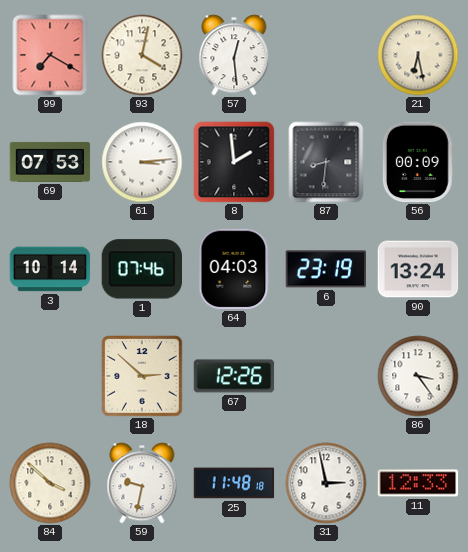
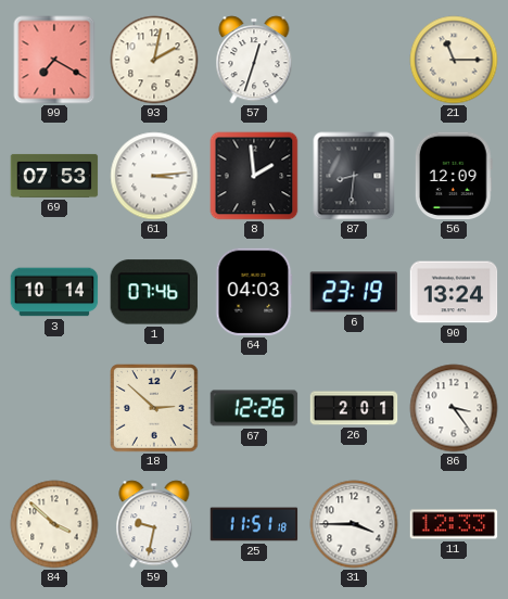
93: 4:02 -> 2:02 (154, 60)
57: 12:29 -> 12:33 (254, 60)
21: 6:28 -> 11:15 (454, 60)
56: 00:09 -> 12:09 (454, 176)
26: none -> 2:01 (354, 408)
25: 11:48 -> 11:51 (254, 524)
31: 2:58 -> 3:45 (354, 524)
